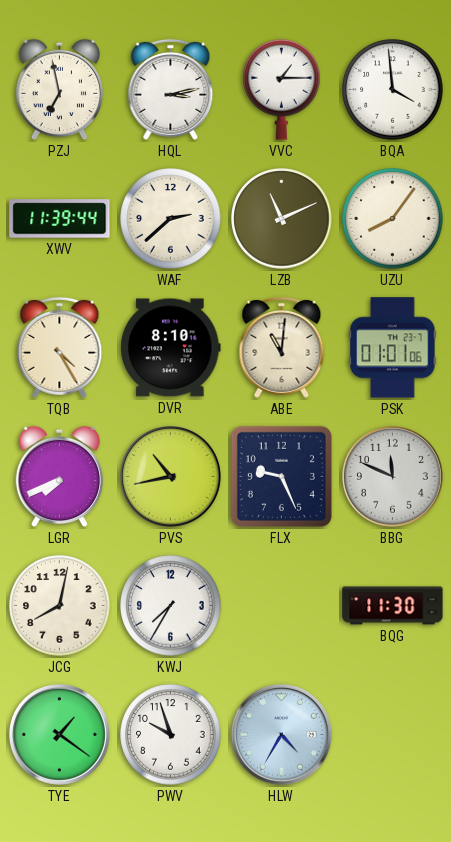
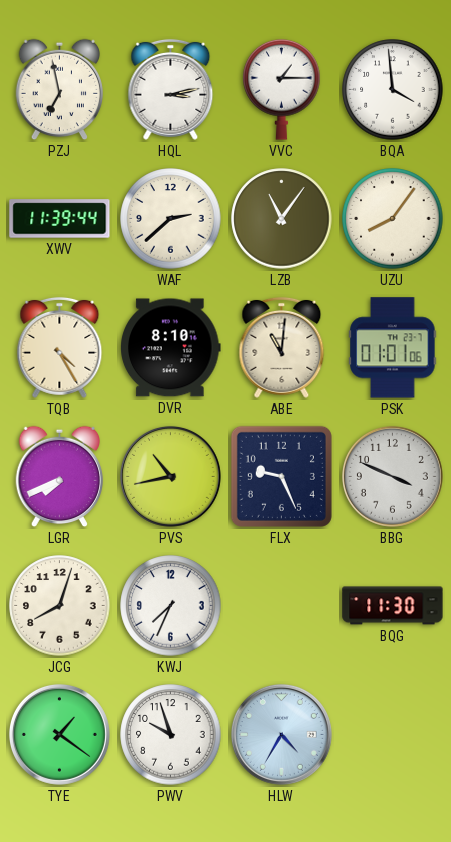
LZB: 11:11 -> 11:06 (282, 219)
BBG: 11:49 -> 3:49 (392, 476)
JCG: 8:02 -> 8:03 (60, 606)
KWJ: 7:35 -> 7:34 (171, 606)
